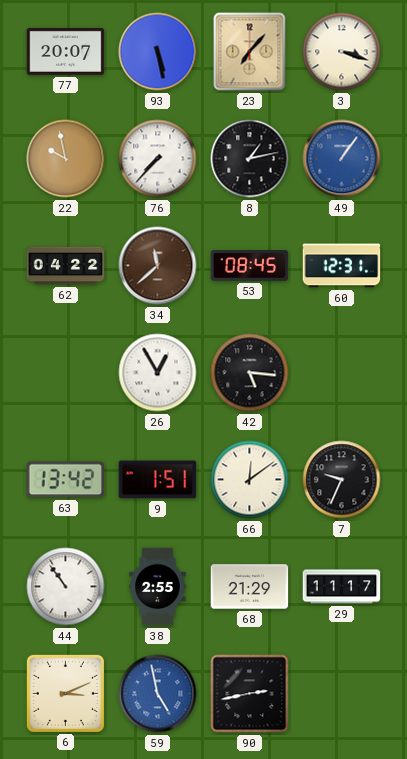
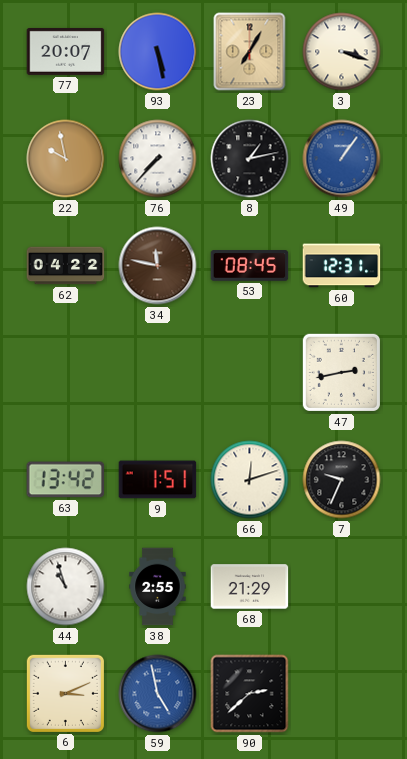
23: 7:07 -> 7:05 (250, 52)
34: 11:38 -> 11:47 (158, 266)
26: 12:55 -> none (158, 373)
42: 5:16 -> none (250, 373)
47: none -> 2:43 (341, 372)
66: 12:09 -> 12:12 (250, 480)
44: 10:54 -> 10:57 (66, 587)
29: 11:17 -> none (342, 587)
90: 2:43 -> 2:38 (250, 694)
